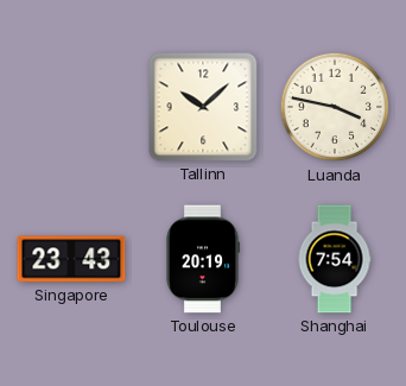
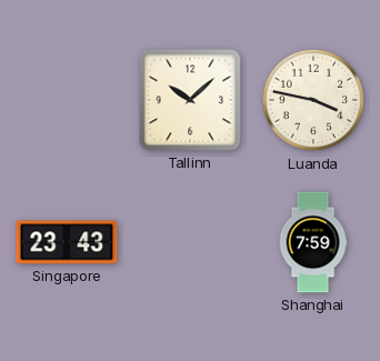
Toulouse: 20:19 -> none (202, 259)
Shanghai: 7:54 -> 7:59 (313, 242)
